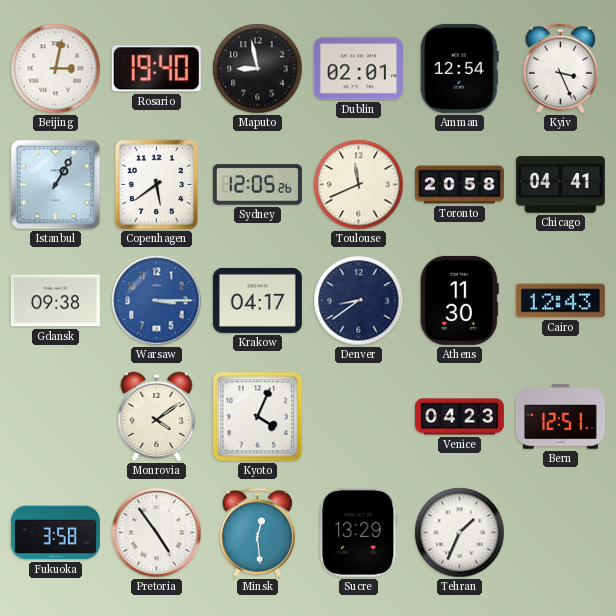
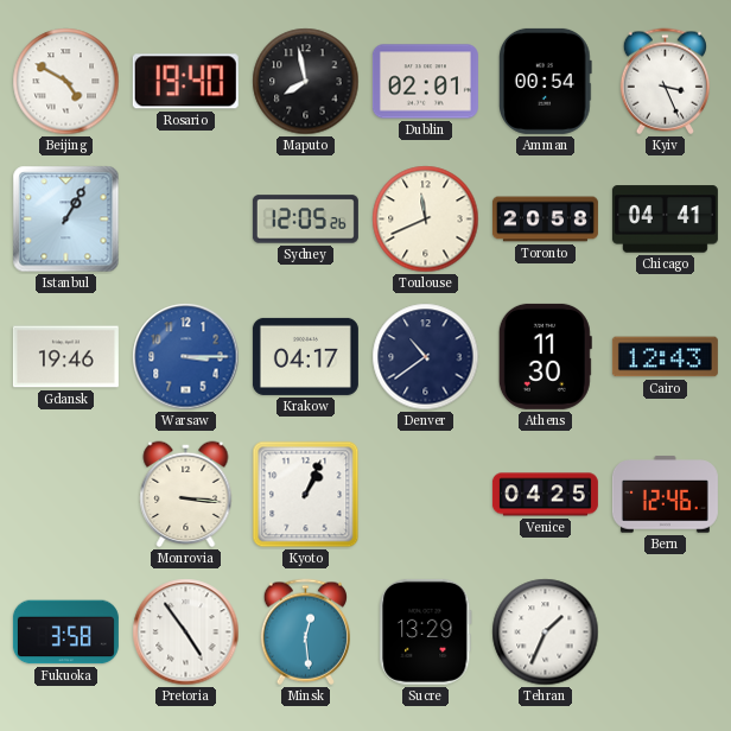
Beijing: 3:02 -> 4:50 (66, 82)
Maputo: 8:58 -> 7:58 (306, 82)
Amman: 12:54 -> 00:54 (545, 81)
Copenhagen: 5:39 -> none (157, 185)
Gdansk: 09:38 -> 19:46 (65, 357)
Denver: 8:39 -> 10:39 (426, 357)
Monrovia: 4:09 -> 3:16 (186, 495)
Kyoto: 4:04 -> 1:04 (306, 495)
Venice: 04:23 -> 04:25 (545, 495)
Bern: 12:51 -> 12:46 (665, 495)
